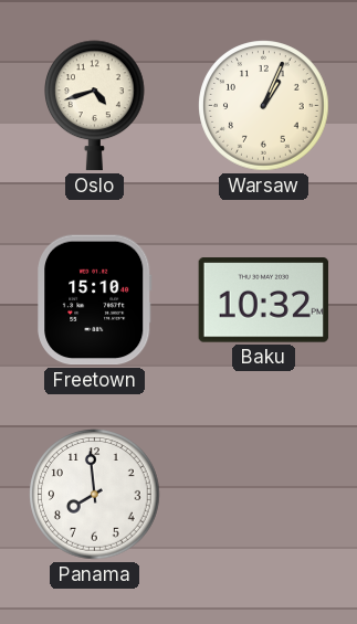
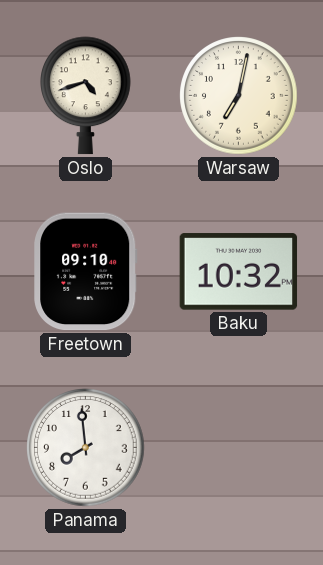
Warsaw: 1:04 -> 7:02 (239, 96)
Freetown: 15:10 -> 09:10 (86, 272)
